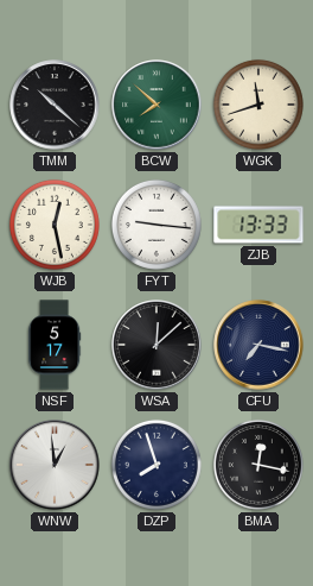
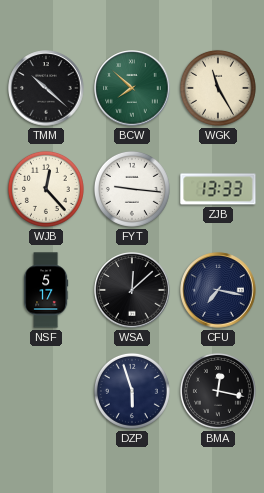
WGK: 11:42 -> 11:25 (218, 88)
WJB: 12:28 -> 12:23 (46, 189)
WNW: 12:59 -> none (55, 465)
DZP: 7:57 -> 5:57 (132, 391)
